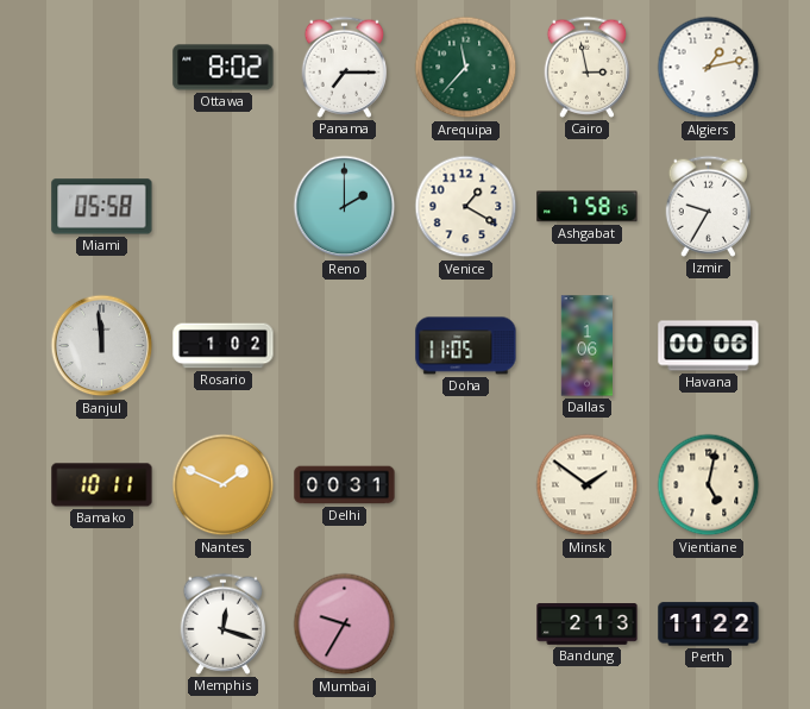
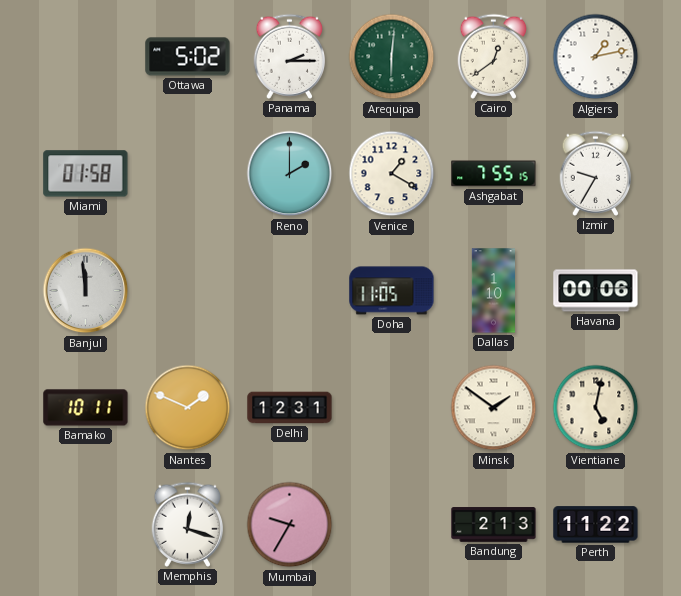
Ottawa: 8:02 -> 5:02 (188, 57)
Panama: 7:15 -> 2:15 (290, 56)
Arequipa: 11:37 -> 6:01 (392, 57)
Cairo: 2:58 -> 12:39 (494, 56)
Miami: 05:58 -> 01:58 (86, 174)
Ashgabat: 7:58 -> 7:55 (494, 174)
Rosario: 1:02 -> none (224, 346)
Dallas: 1:06 -> 1:10 (493, 291)
Delhi: 00:31 -> 12:31 (290, 408)
